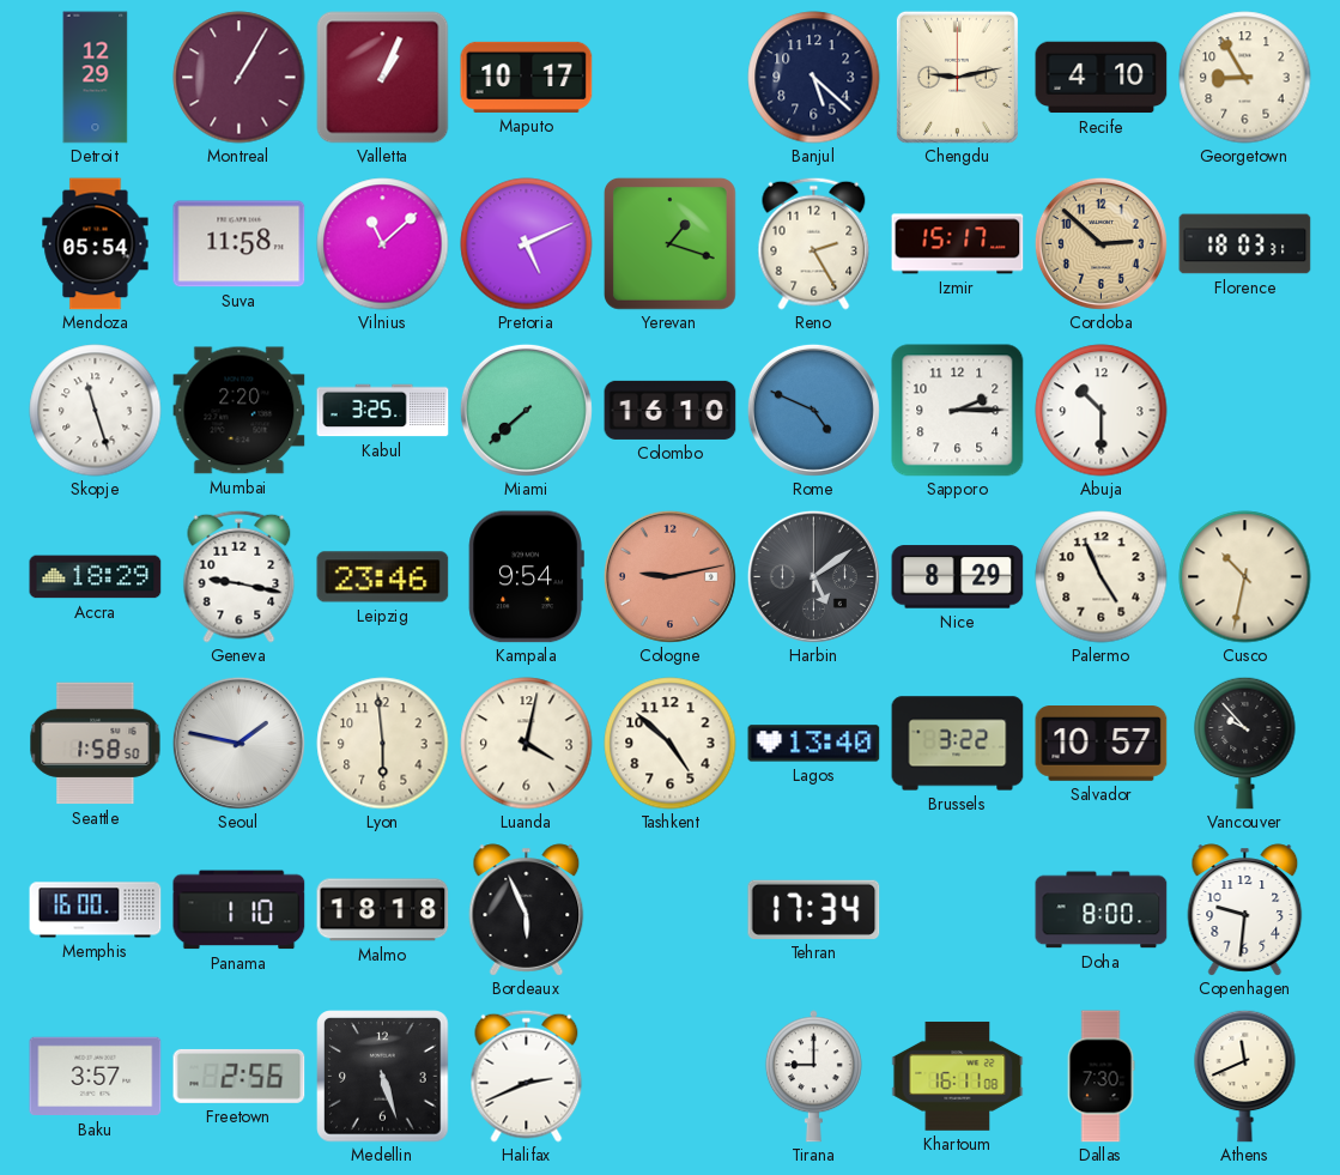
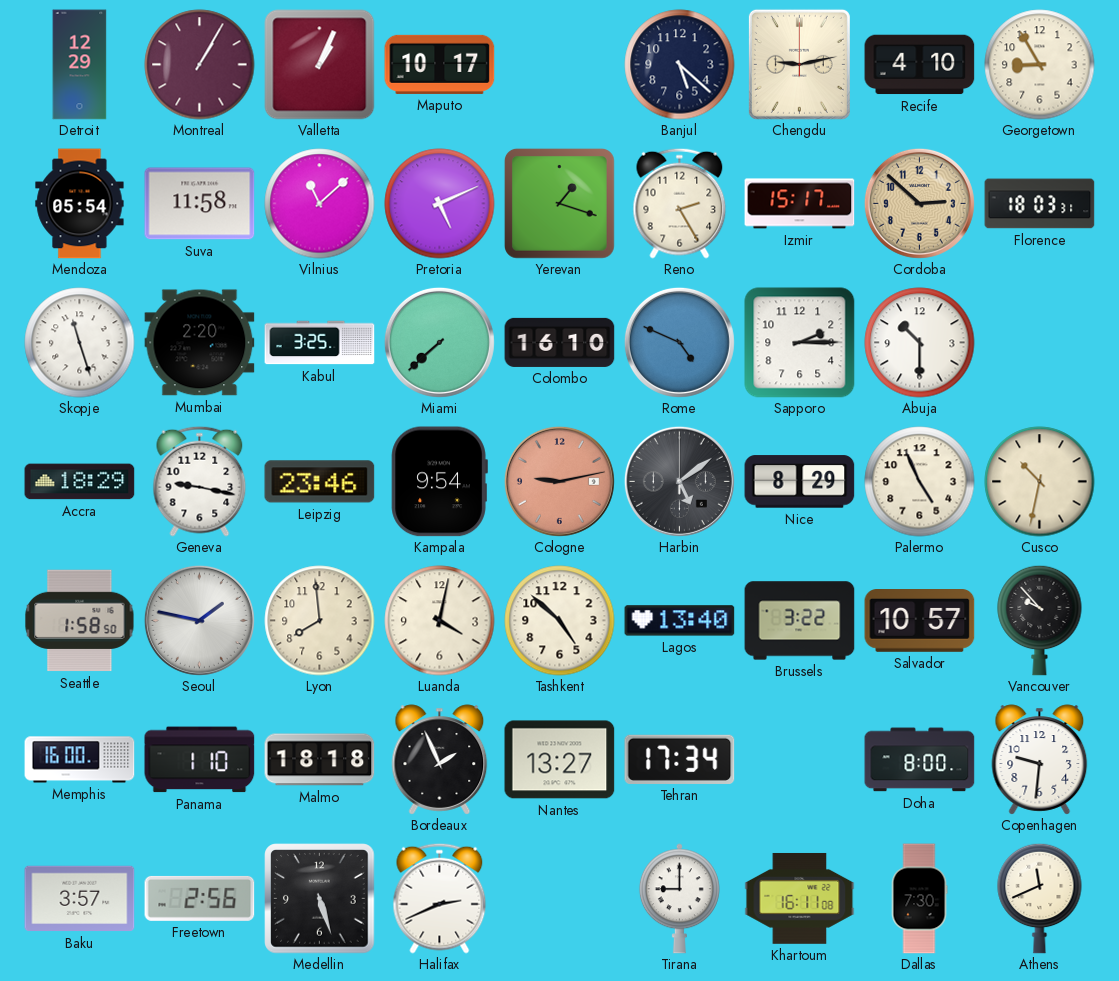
Lyon: 5:59 -> 7:59 (320, 621)
Bordeaux: 5:56 -> 1:56 (440, 760)
Nantes: none -> 13:27 (560, 760)
